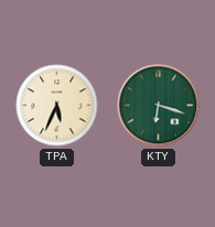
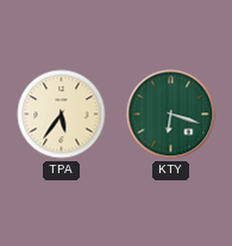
TPA: 5:34 -> 5:36 (62, 115)
